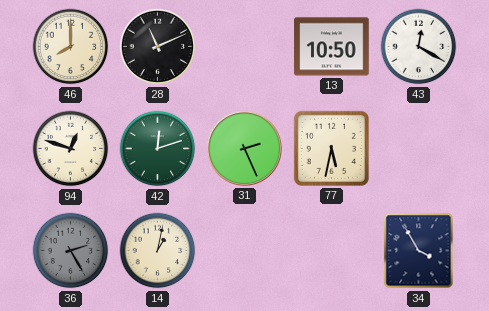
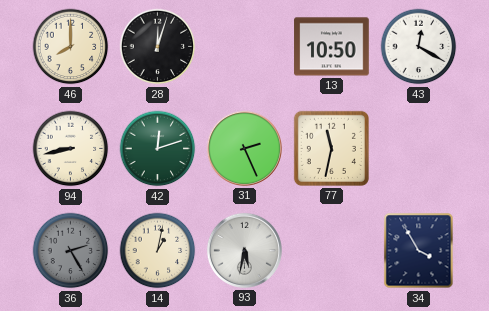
28: 11:11 -> 12:03 (158, 47)
94: 12:48 -> 8:43 (71, 149)
77: 5:32 -> 11:32 (331, 148)
93: none -> 5:32 (244, 250)
